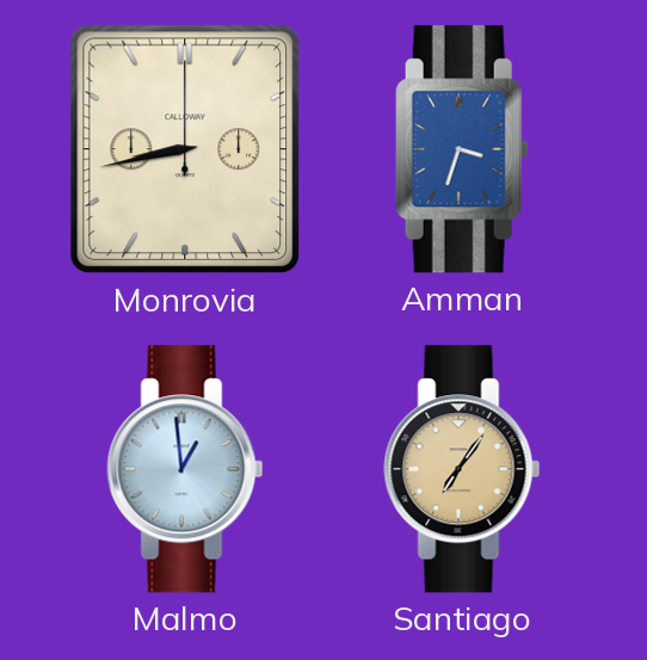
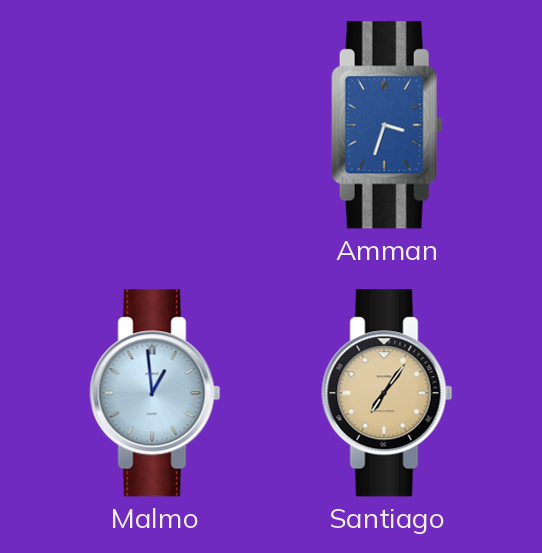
Monrovia: 8:43 -> none (185, 149)
